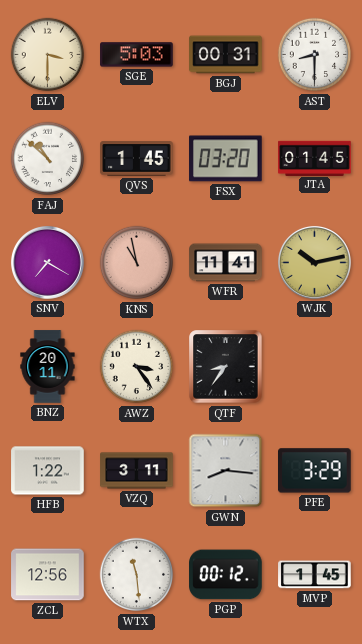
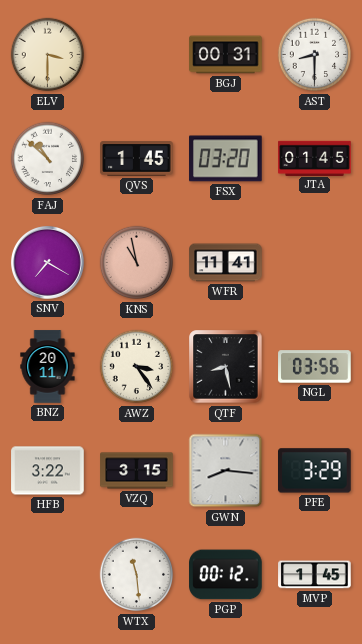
SGE: 5:03 -> none (137, 55)
WJK: 10:13 -> none (314, 262)
QTF: 8:36 -> 8:28 (226, 367)
NGL: none -> 03:56 (315, 367)
HFB: 1:22 -> 3:22 (48, 471)
VZQ: 3:11 -> 3:15 (137, 471)
ZCL: 12:56 -> none (48, 575)
